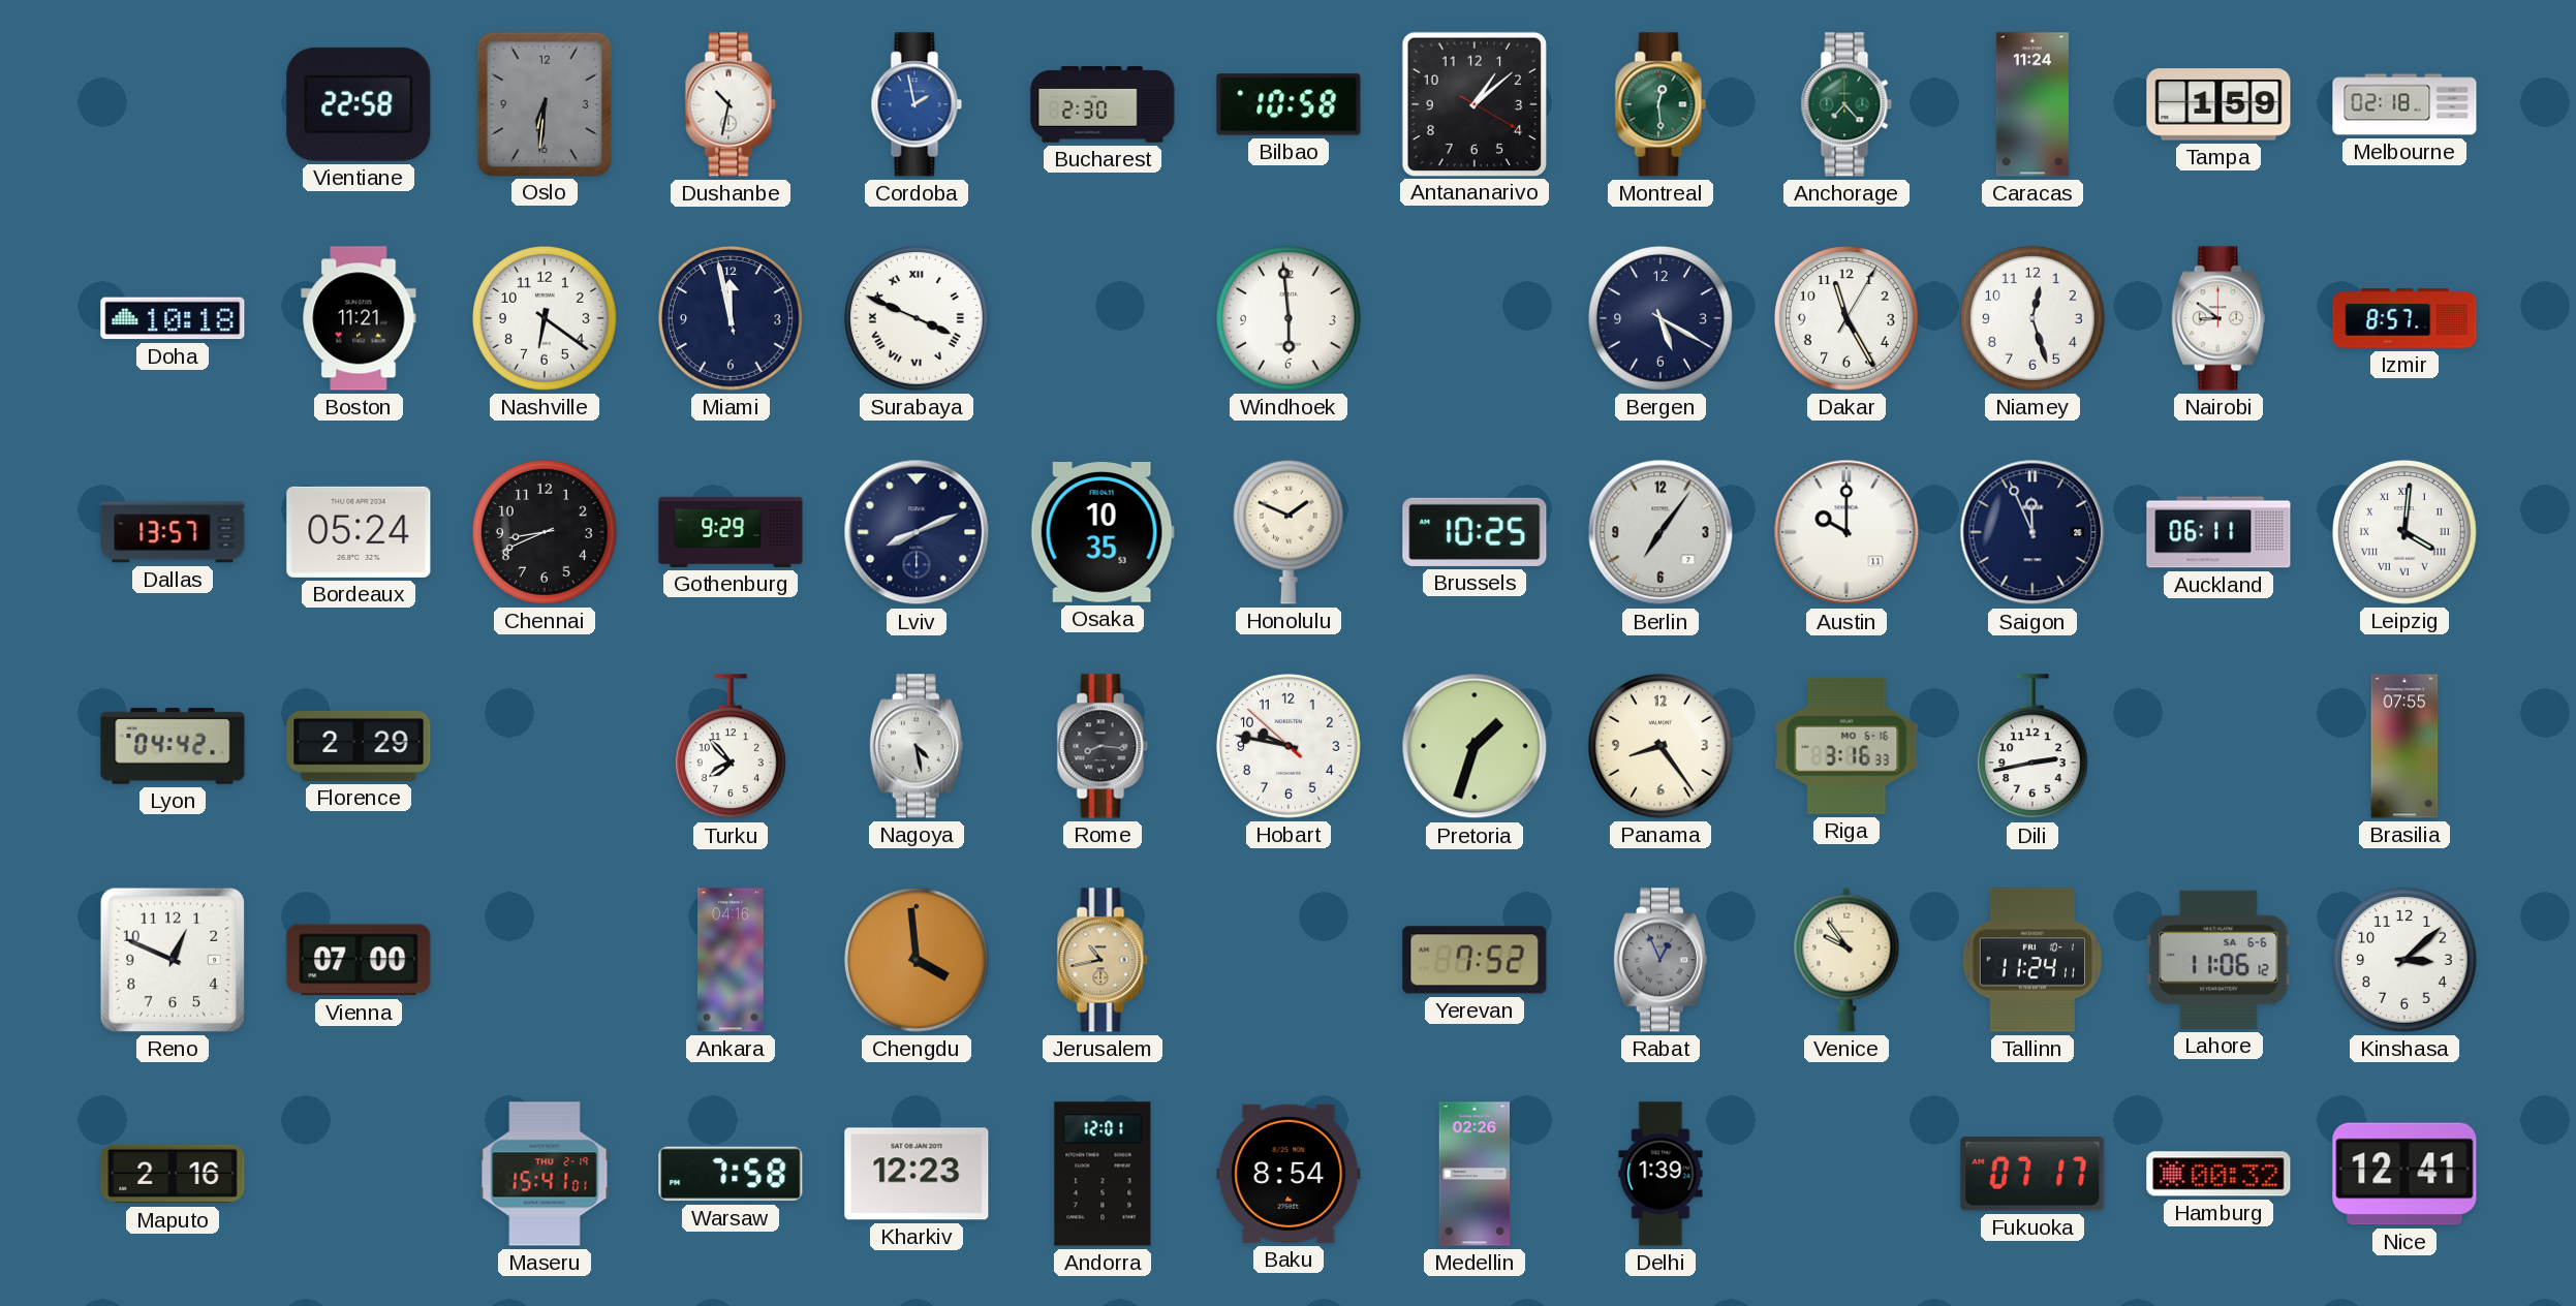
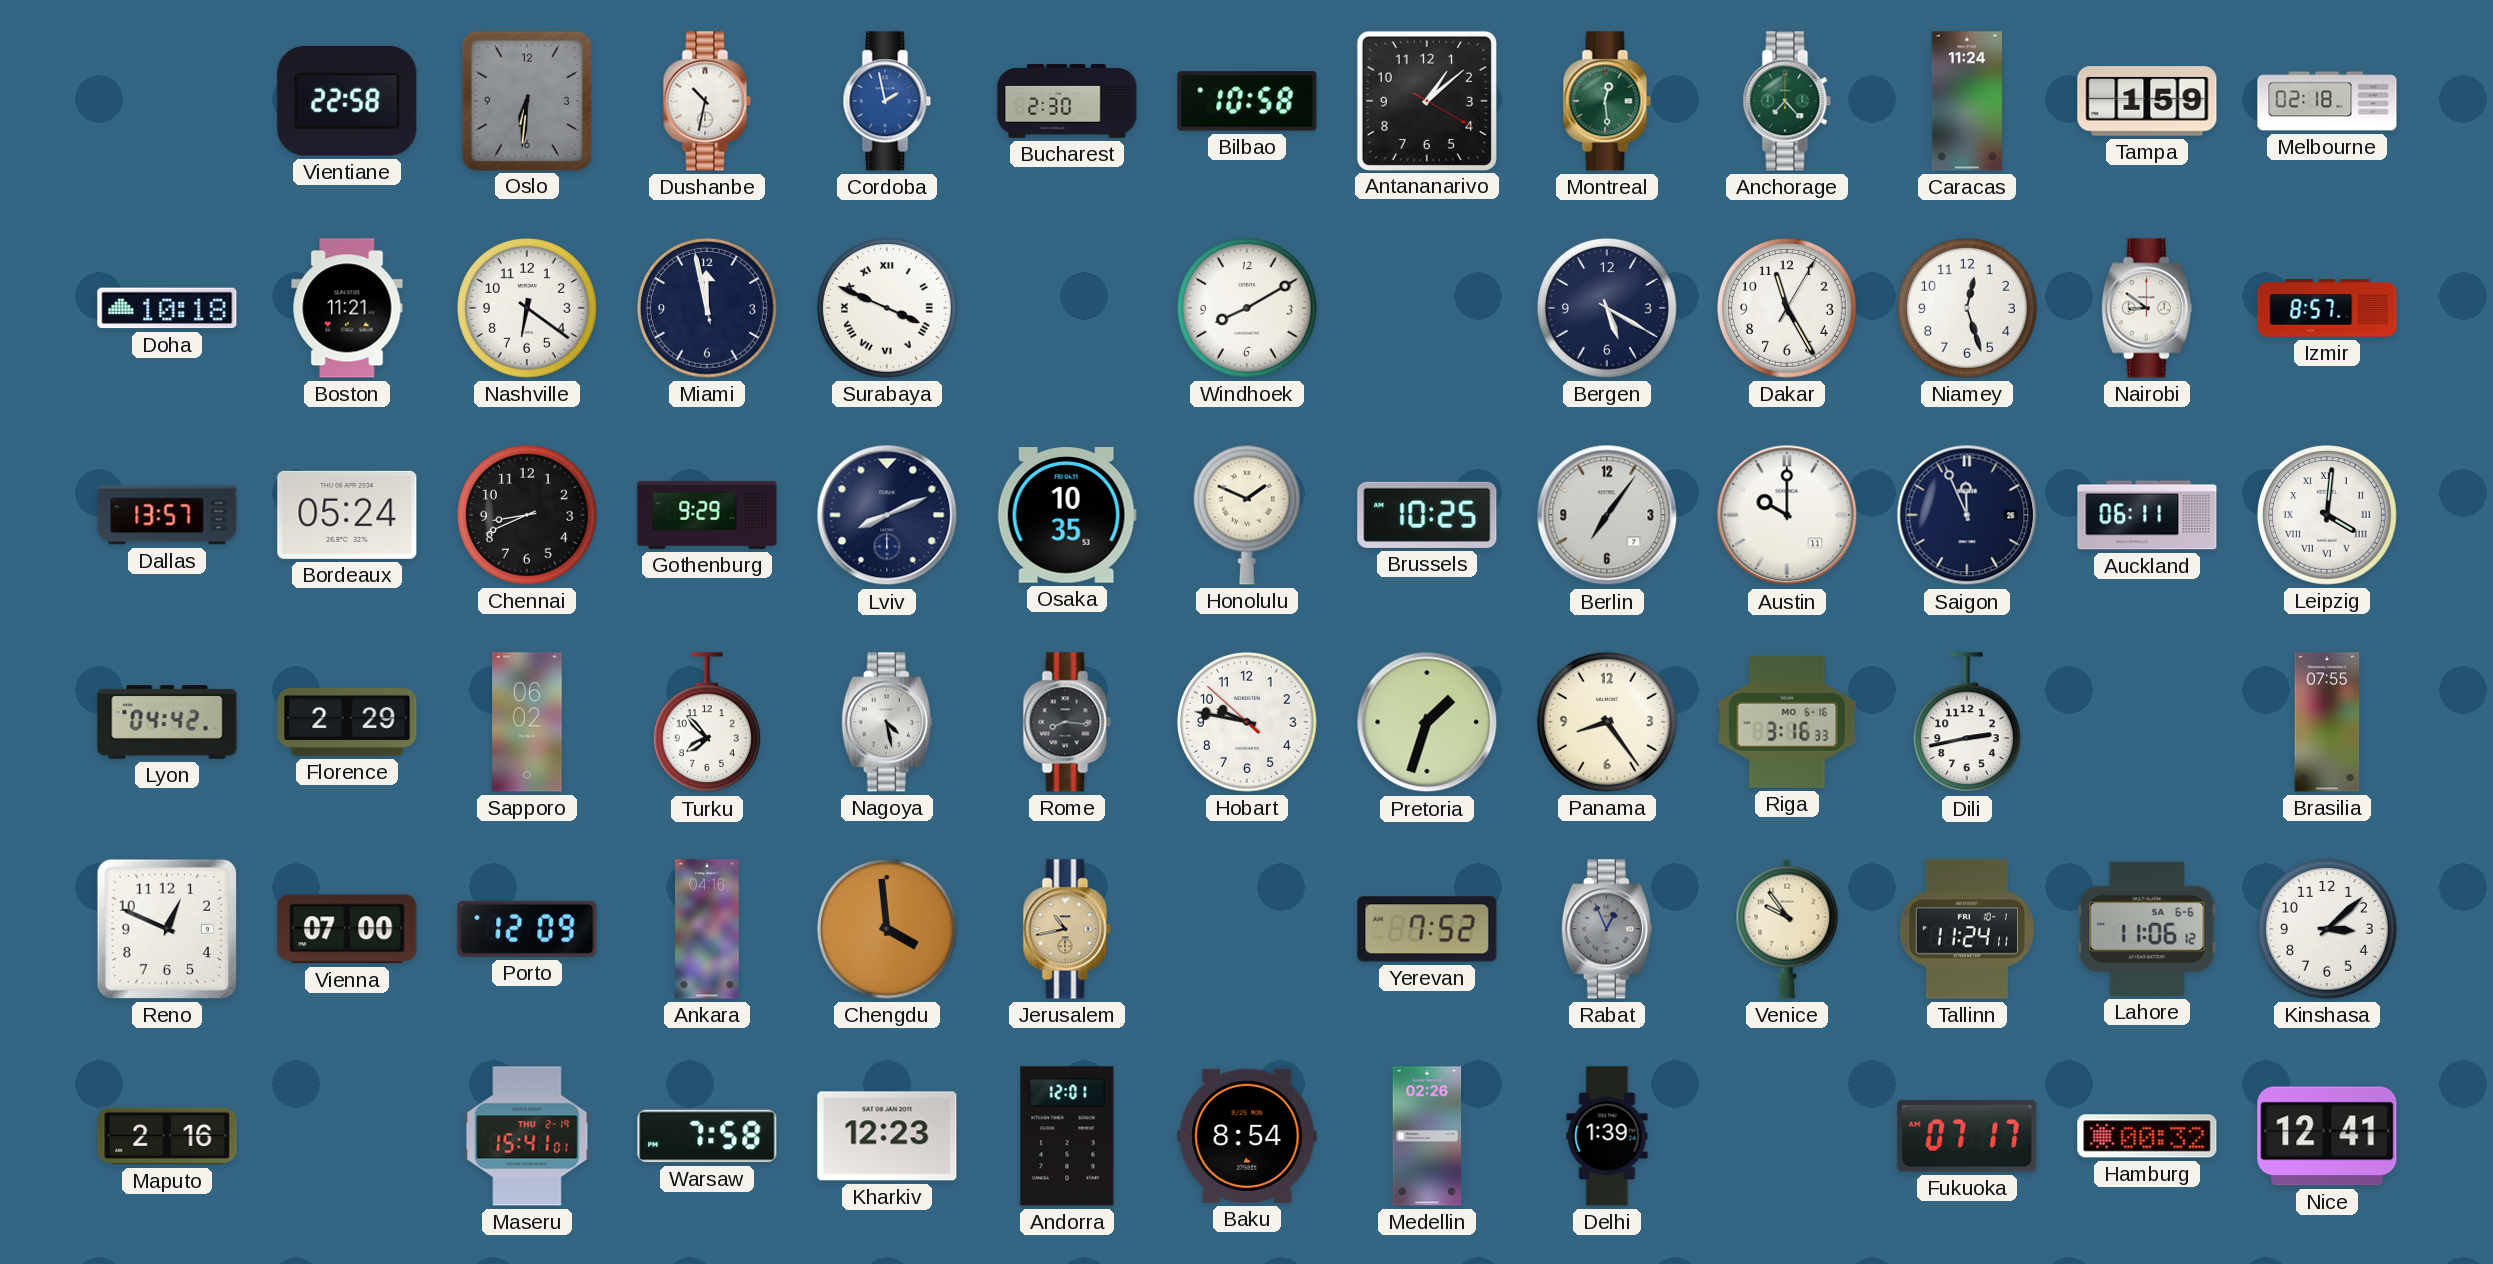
Windhoek: 5:59 -> 8:10 (1247, 308)
Sapporo: none -> 06:02 (527, 722)
Porto: none -> 12:09 (527, 929)
